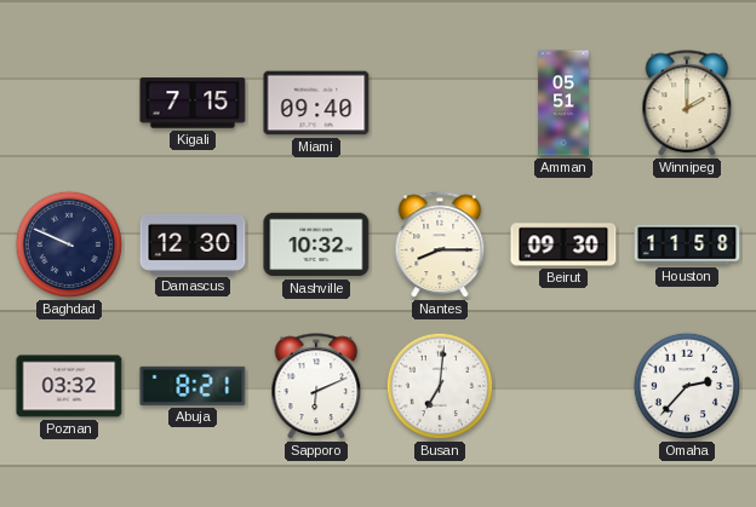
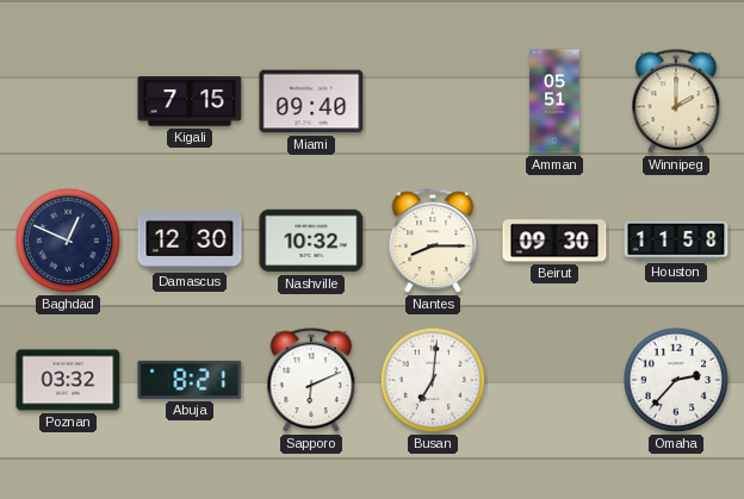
Baghdad: 9:49 -> 12:49 (68, 241)
